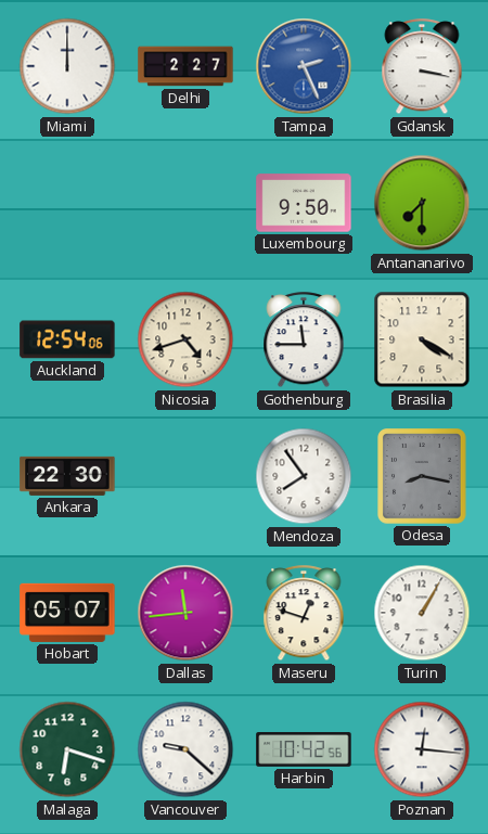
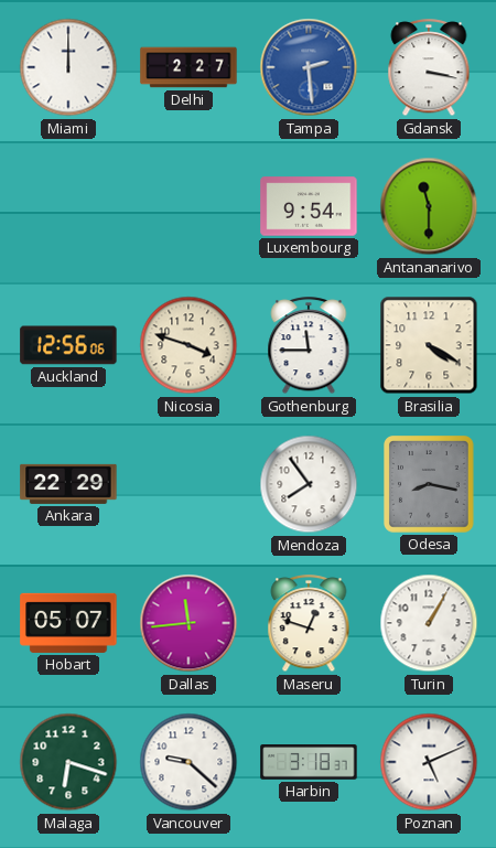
Tampa: 2:26 -> 2:29 (309, 67)
Luxembourg: 9:50 -> 9:54 (309, 206)
Antananarivo: 7:30 -> 11:30 (429, 206)
Auckland: 12:54 -> 12:56 (68, 345)
Nicosia: 4:42 -> 3:48 (188, 345)
Ankara: 22:30 -> 22:29 (68, 484)
Harbin: 10:42 -> 3:18 (309, 762)
Poznan: 12:16 -> 5:11 (429, 762)
